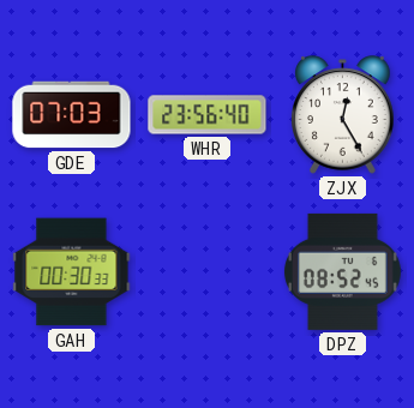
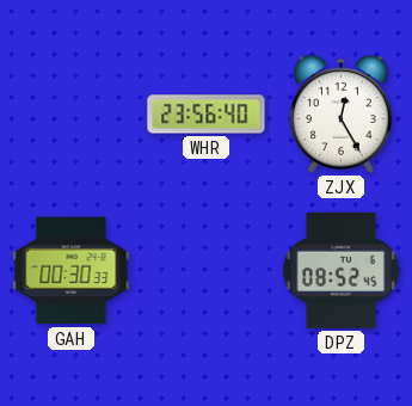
GDE: 07:03 -> none (72, 115)
